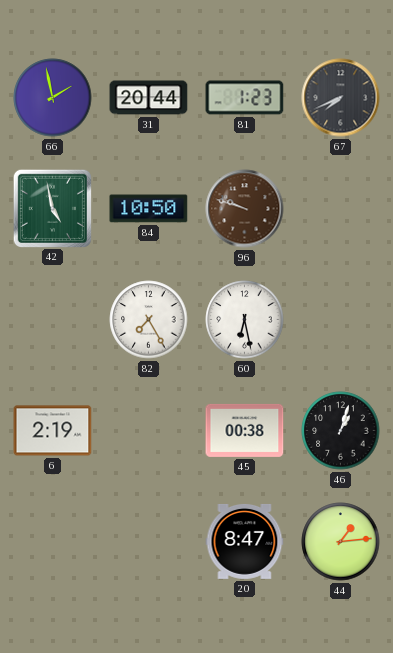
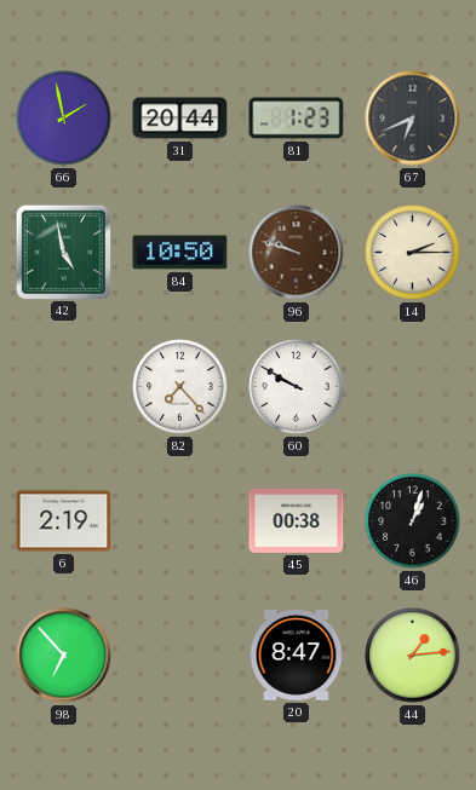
67: 7:41 -> 6:41 (413, 119)
14: none -> 2:15 (413, 253)
82: 7:25 -> 7:23 (180, 387)
60: 6:28 -> 9:50 (297, 387)
98: none -> 6:53 (64, 656)
